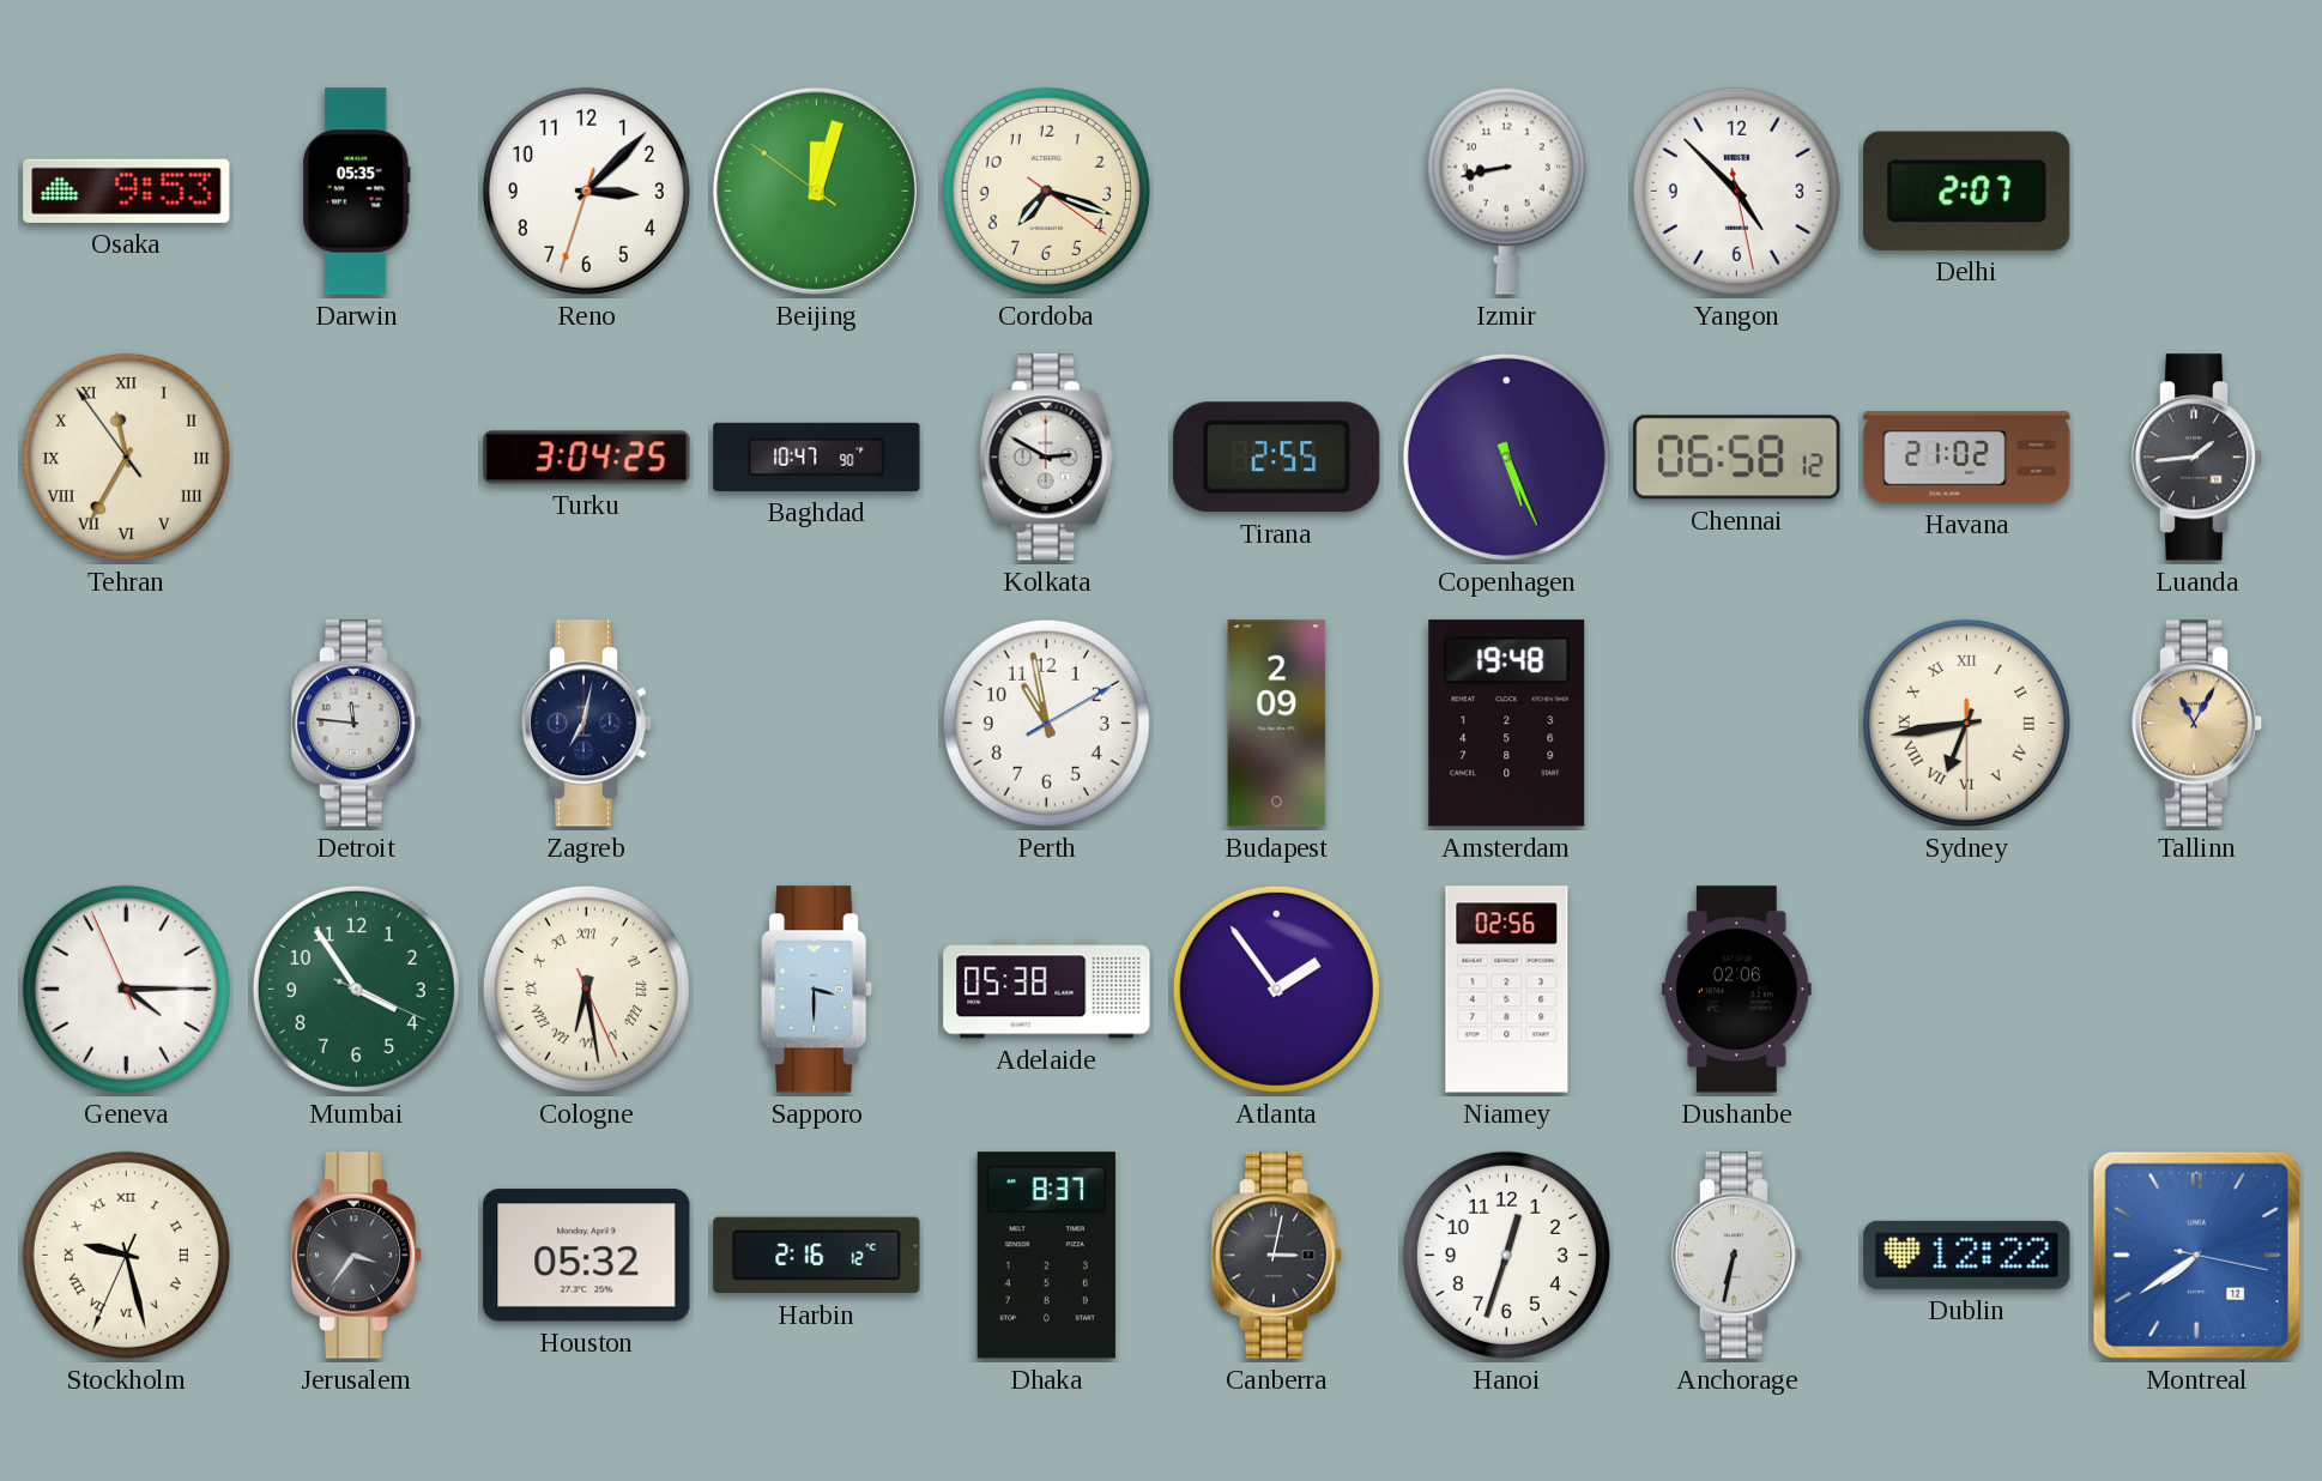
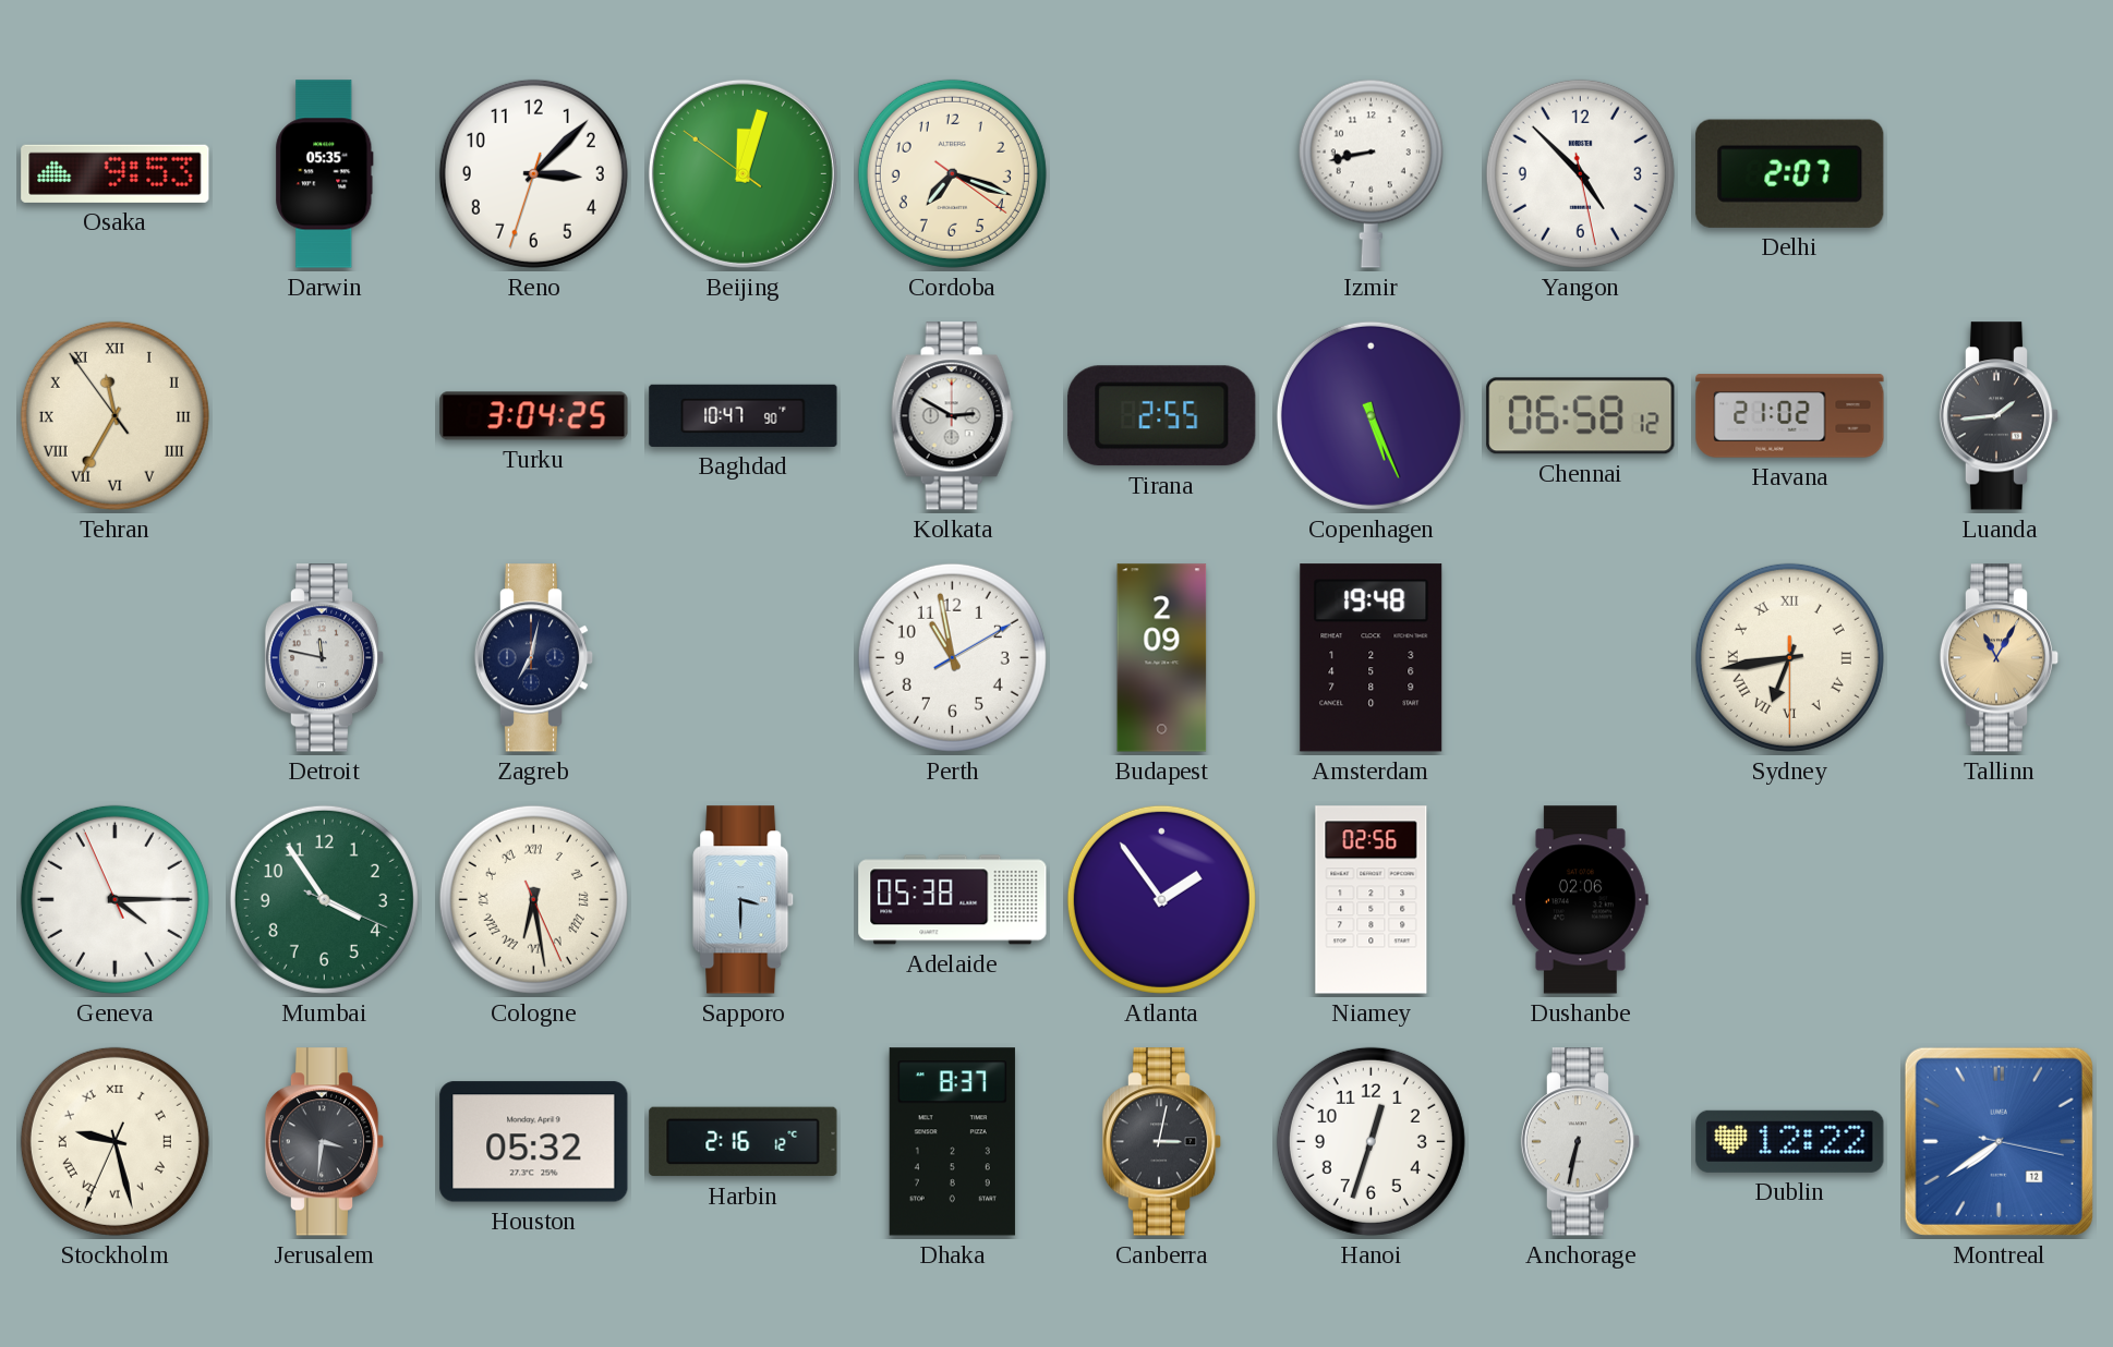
Detroit: 11:46 -> 11:47 (325, 658)
Jerusalem: 3:36 -> 3:31 (325, 1142)
